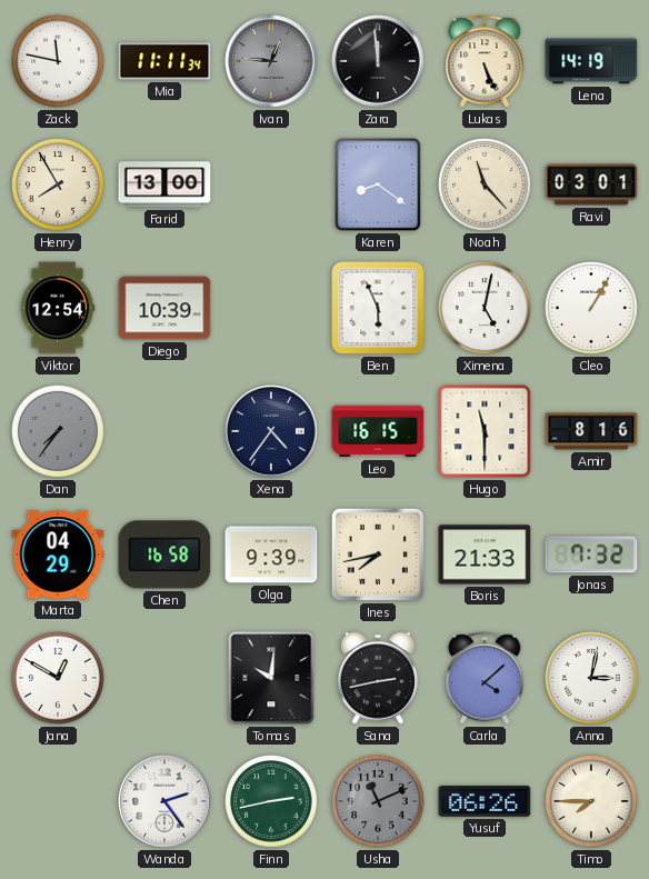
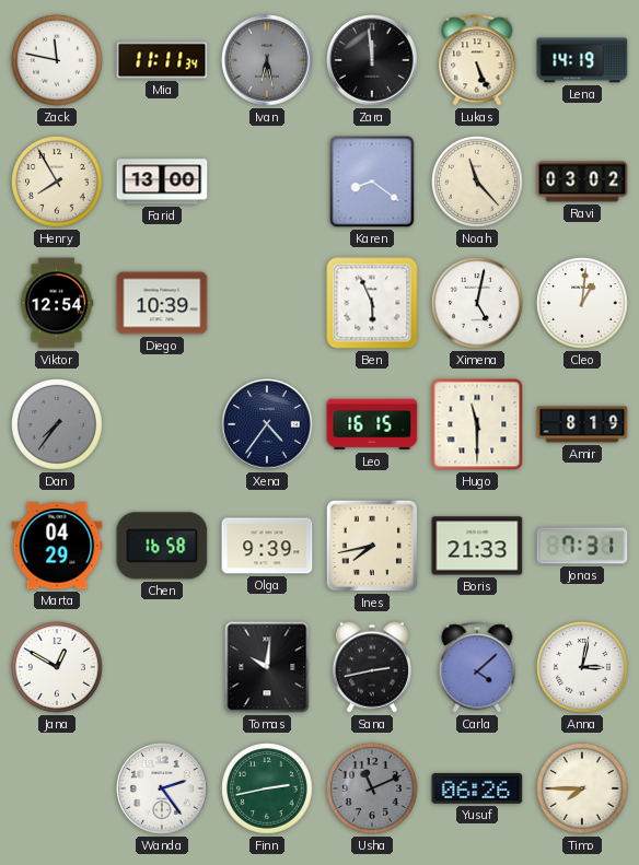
Ivan: 12:46 -> 6:28 (267, 60)
Ravi: 03:01 -> 03:02 (582, 182)
Cleo: 1:05 -> 1:01 (583, 304)
Amir: 8:16 -> 8:19 (582, 424)
Jonas: 7:32 -> 7:31 (582, 546)
